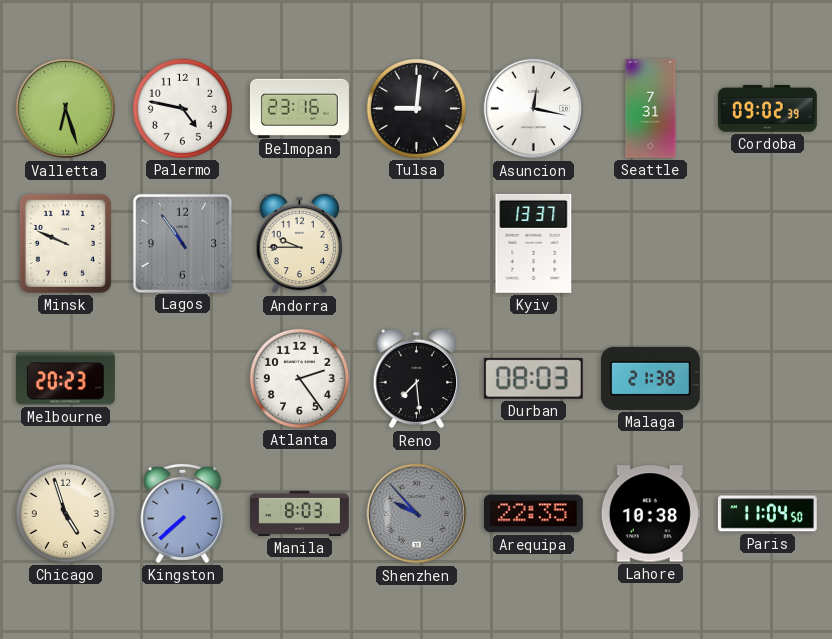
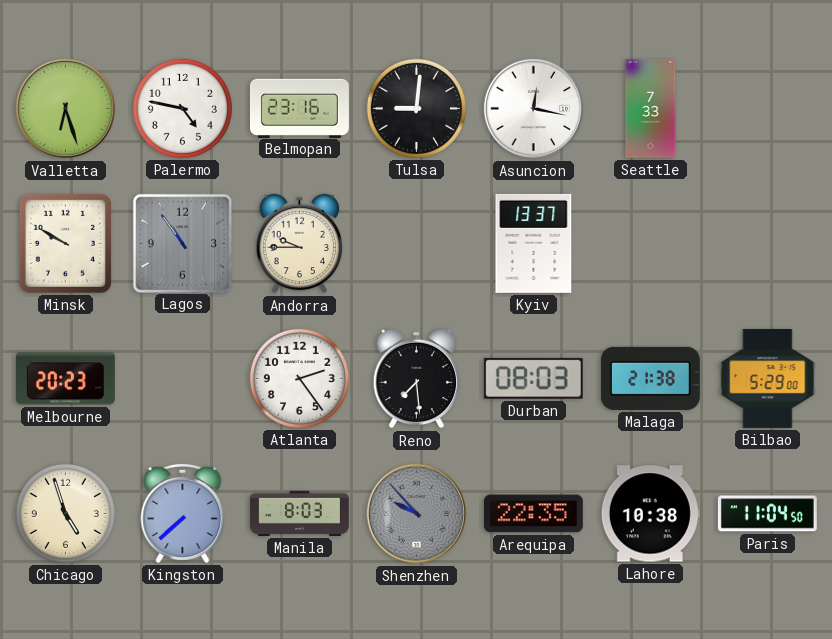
Seattle: 7:31 -> 7:33 (651, 108)
Cordoba: 09:02 -> none (767, 109)
Minsk: 9:49 -> 9:50 (65, 243)
Bilbao: none -> 5:29 (768, 378)
